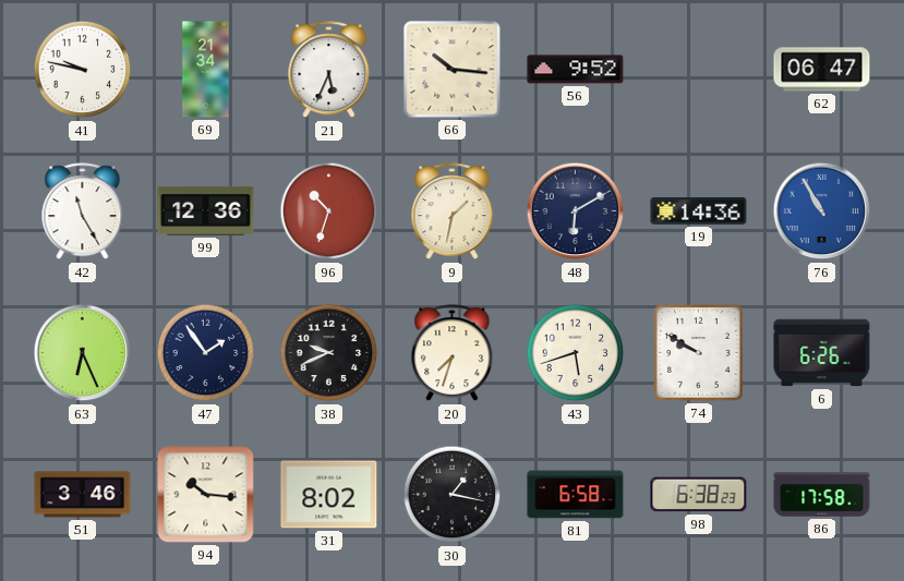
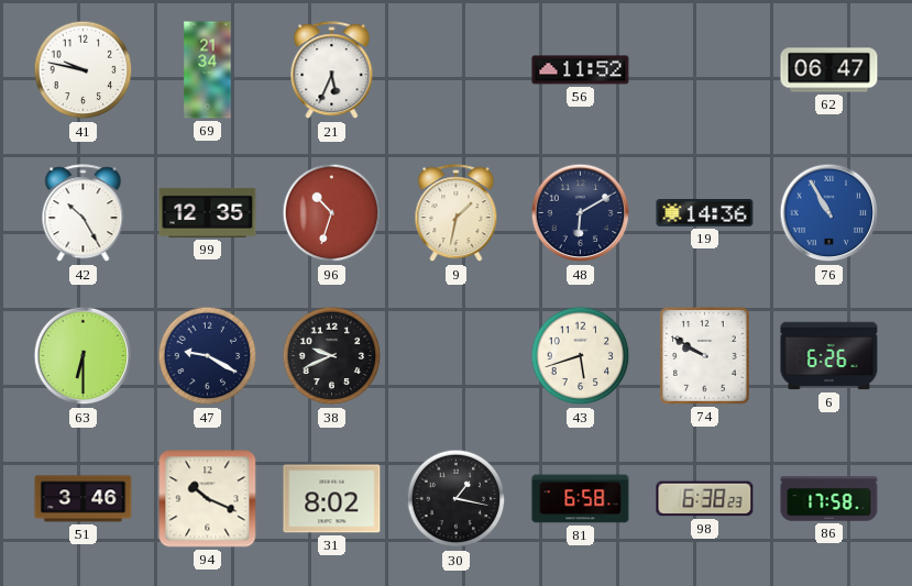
66: 10:16 -> none (453, 70)
56: 9:52 -> 11:52 (581, 70)
42: 11:25 -> 10:25 (84, 213)
99: 12:36 -> 12:35 (208, 212)
63: 6:26 -> 6:30 (84, 356)
47: 1:54 -> 9:20 (208, 356)
20: 7:33 -> none (453, 353)
94: 10:16 -> 10:19 (208, 499)
